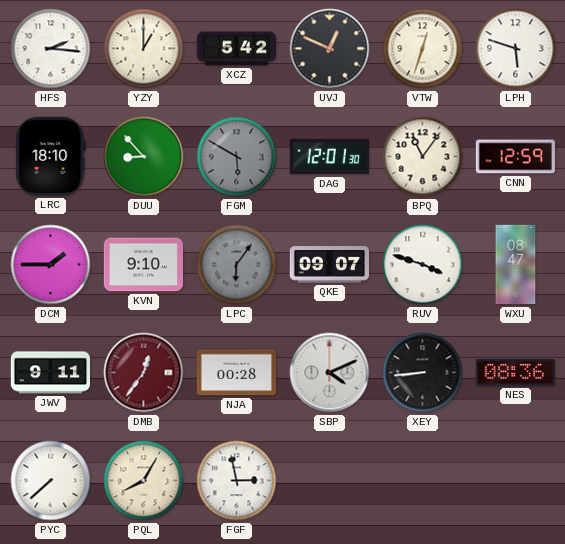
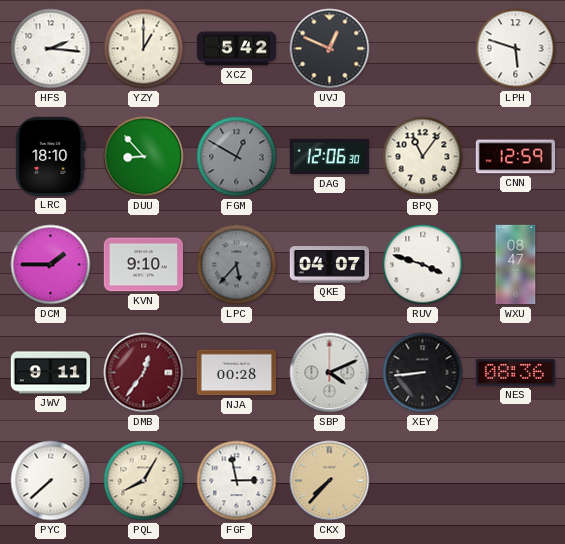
VTW: 12:33 -> none (423, 49)
FGM: 5:50 -> 12:50 (237, 157)
DAG: 12:01 -> 12:06 (329, 157)
LPC: 6:06 -> 5:37 (237, 265)
QKE: 09:07 -> 04:07 (329, 265)
CKX: none -> 7:37 (330, 481)
